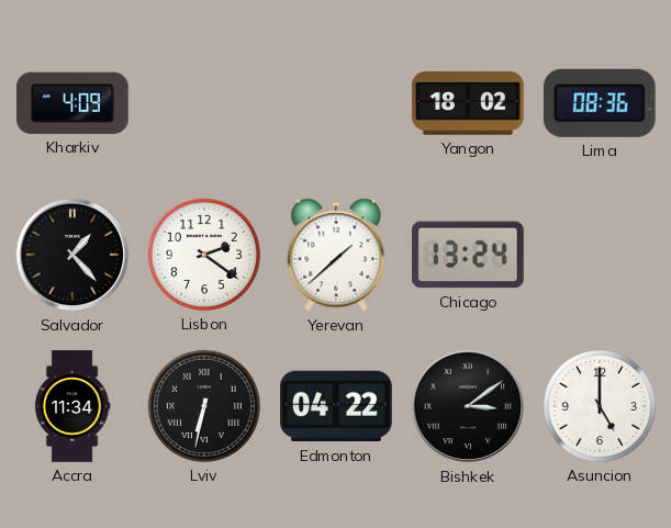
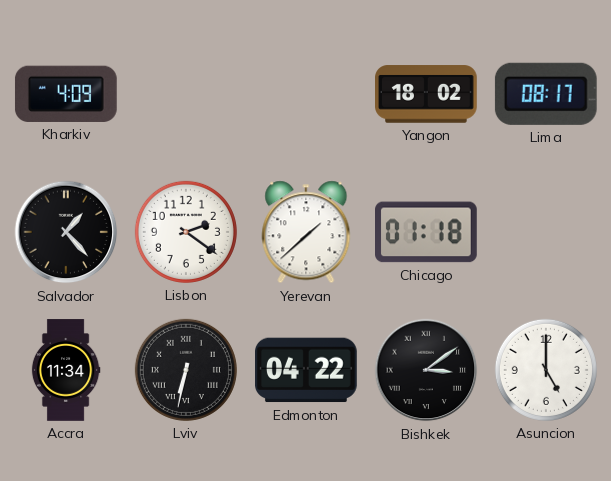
Lima: 08:36 -> 08:17 (546, 94)
Chicago: 13:24 -> 01:18 (427, 232)
